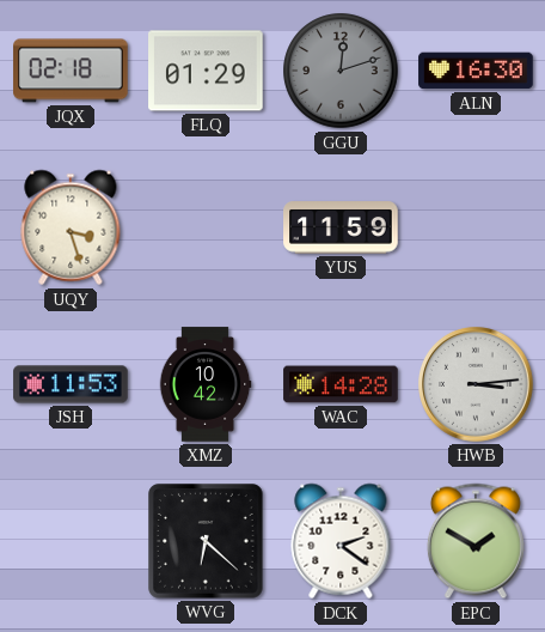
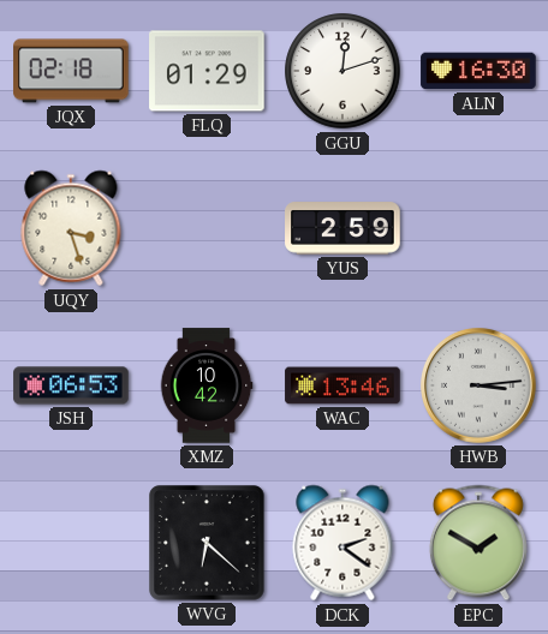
GGU dial: grey -> white (342, 71)
YUS: 11:59 -> 2:59 (342, 228)
JSH: 11:53 -> 06:53 (71, 385)
WAC: 14:28 -> 13:46 (342, 385)
